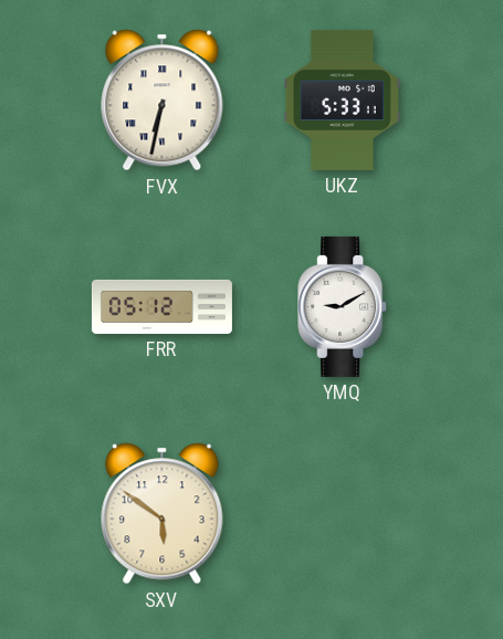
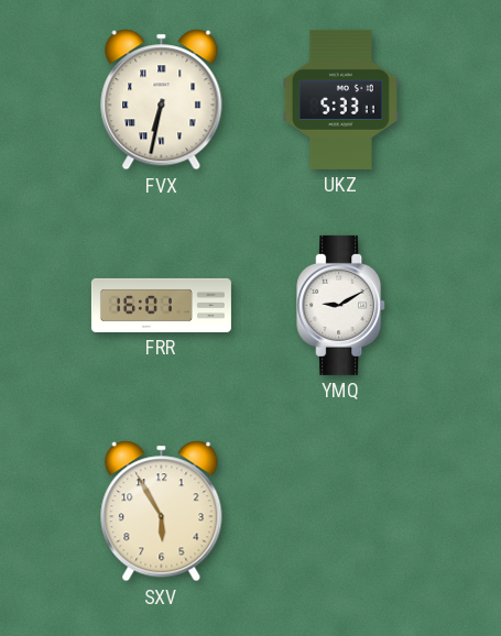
FRR: 05:12 -> 16:01 (161, 305)
SXV: 5:51 -> 5:55 (162, 512)
